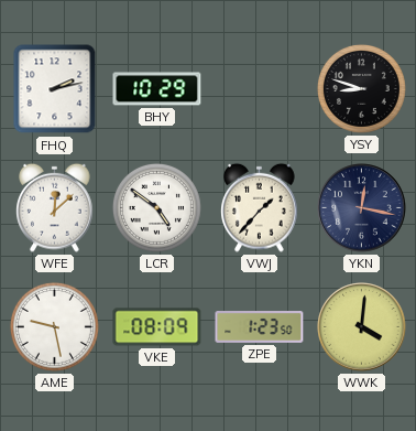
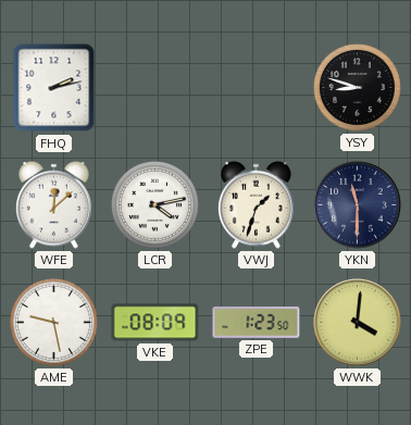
BHY: 10:29 -> none (157, 89)
LCR: 4:51 -> 4:13 (154, 204)
VWJ: 1:37 -> 1:33 (257, 204)
YKN: 12:17 -> 11:30 (358, 205)
